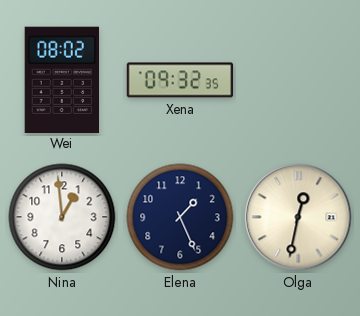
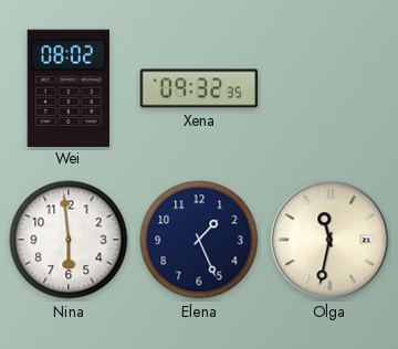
Nina: 12:59 -> 5:59 (69, 240)
Olga: 12:32 -> 11:32 (329, 240)
